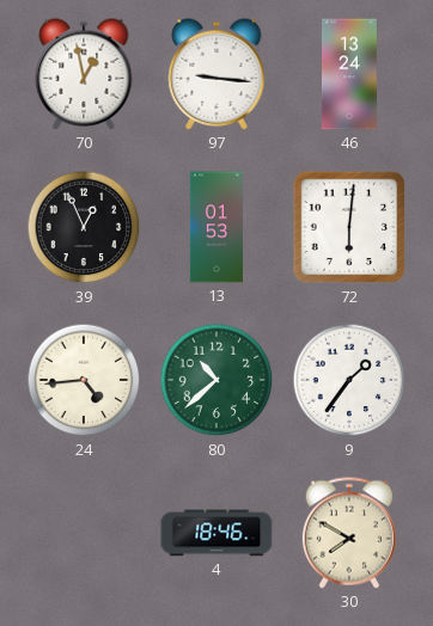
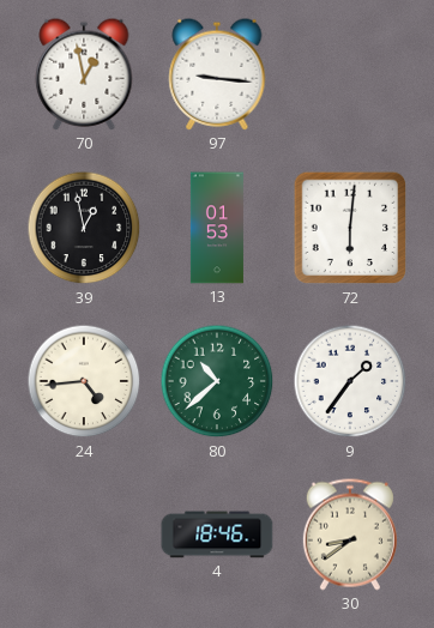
46: 13:24 -> none (349, 74)
39: 12:56 -> 12:58 (84, 228)
30: 7:50 -> 8:39 (350, 535)
